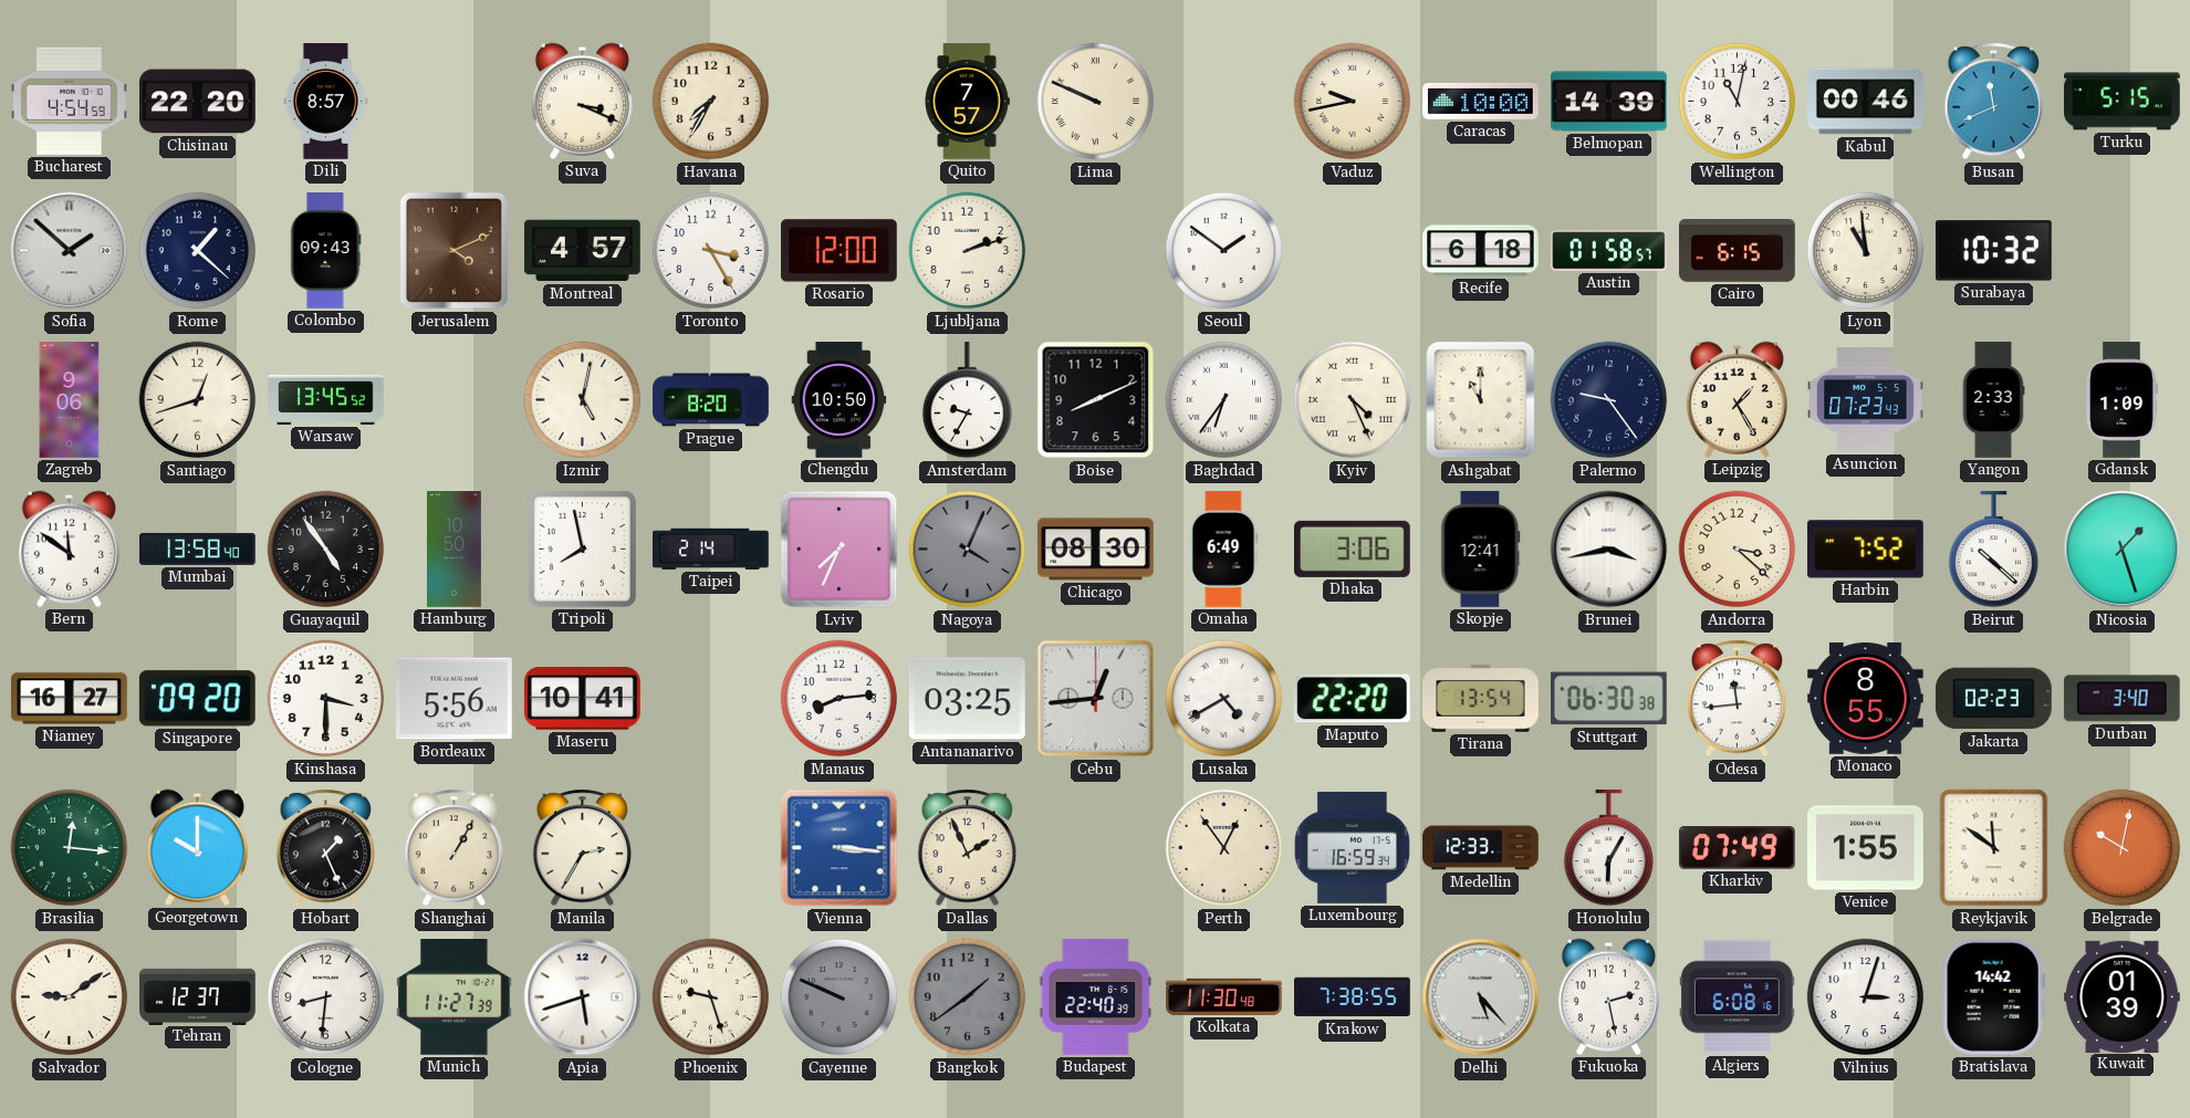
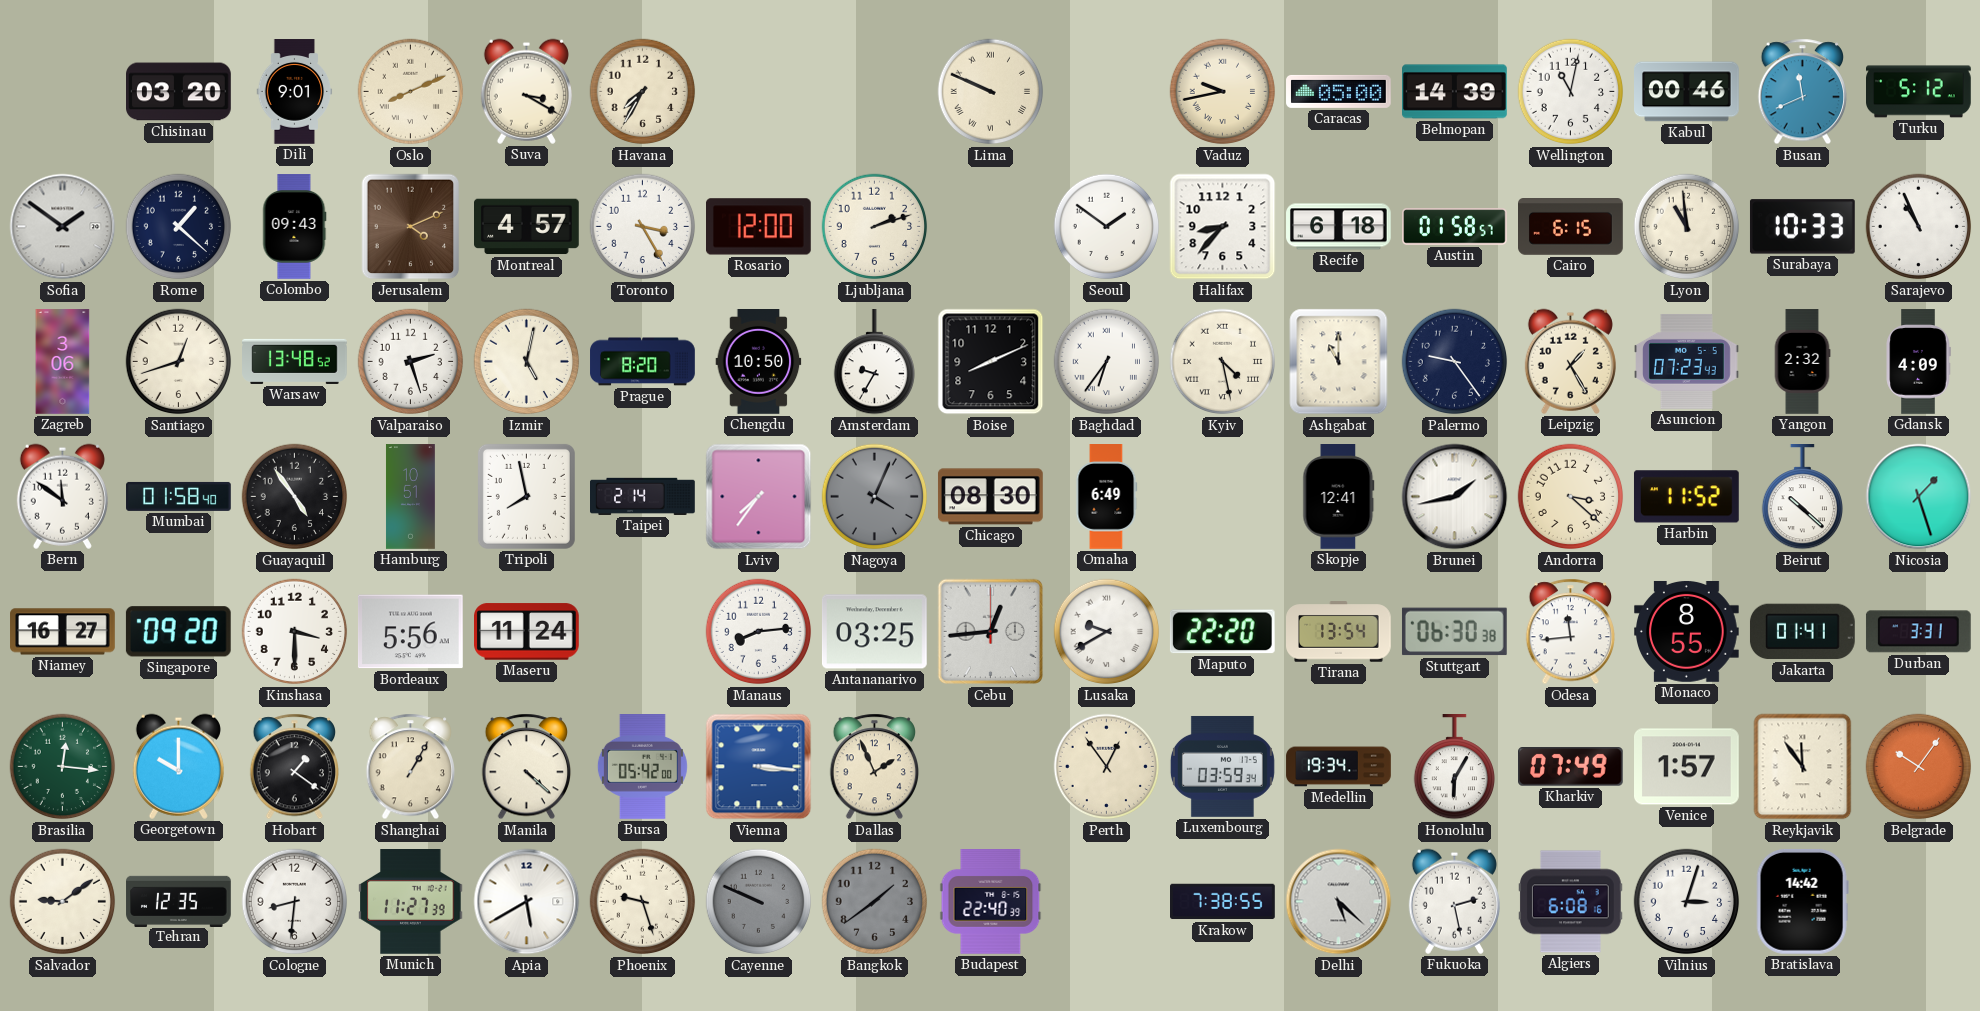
Bucharest: 4:54 -> none (70, 101)
Chisinau: 22:20 -> 03:20 (179, 92)
Dili: 8:57 -> 9:01 (295, 92)
Oslo: none -> 8:11 (411, 92)
Suva: 3:19 -> 3:20 (526, 91)
Quito: 7:57 -> none (967, 102)
Caracas: 10:00 -> 05:00 (1339, 91)
Turku: 5:15 -> 5:12 (1919, 92)
Sofia: 1:52 -> 1:51 (63, 227)
Halifax: none -> 8:37 (1223, 227)
Surabaya: 10:32 -> 10:33 (1802, 227)
Sarajevo: none -> 10:56 (1919, 227)
Zagreb: 9:06 -> 3:06 (63, 362)
Warsaw: 13:45 -> 13:48 (295, 361)
Valparaiso: none -> 2:27 (411, 362)
Kyiv: 4:26 -> 4:28 (1223, 362)
Yangon: 2:33 -> 2:32 (1802, 362)
Gdansk: 1:09 -> 4:09 (1918, 362)
Mumbai: 13:58 -> 01:58 (179, 496)
Hamburg: 10:50 -> 10:51 (410, 497)
Lviv: 7:34 -> 7:36 (759, 497)
Dhaka: 3:06 -> none (1353, 548)
Brunei: 3:43 -> 1:43 (1455, 497)
Harbin: 7:52 -> 11:52 (1686, 497)
Maseru: 10:41 -> 11:24 (527, 632)
Lusaka: 4:40 -> 9:40 (1107, 632)
Jakarta: 02:23 -> 01:41 (1802, 632)
Durban: 3:40 -> 3:31 (1918, 632)
Hobart: 1:26 -> 1:21 (295, 767)
Manila: 2:35 -> 4:22 (527, 767)
Bursa: none -> 05:42 (642, 767)
Luxembourg: 16:59 -> 03:59 (1222, 766)
Medellin: 12:33 -> 19:34 (1339, 767)
Venice: 1:55 -> 1:57 (1687, 767)
Reykjavik: 11:51 -> 11:54 (1803, 767)
Belgrade: 10:02 -> 10:06 (1919, 767)
Tehran: 12:37 -> 12:35 (179, 901)
Apia: 5:42 -> 5:40 (527, 902)
Kolkata: 11:30 -> none (1224, 996)
Delhi: 5:23 -> 5:22 (1339, 902)
Kuwait: 01:39 -> none (2123, 996)
